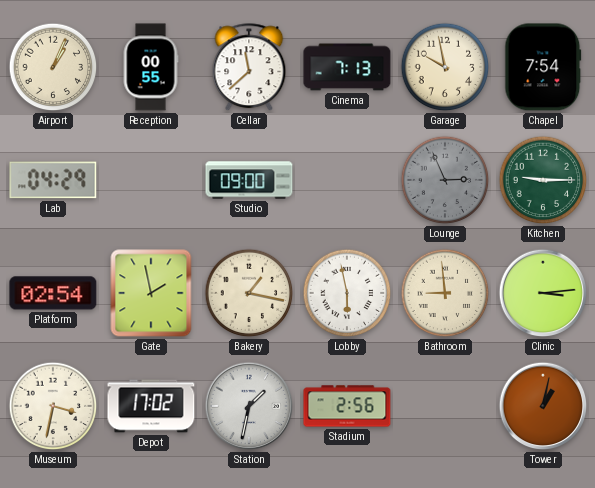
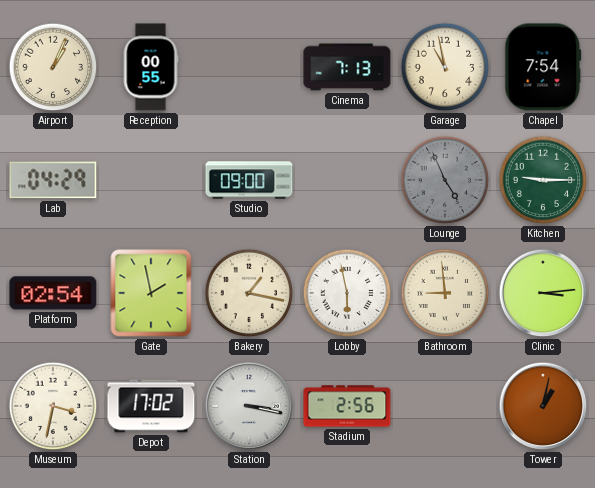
Cellar: 11:38 -> none (249, 68)
Garage: 9:58 -> 10:58 (445, 67)
Lounge: 2:56 -> 4:56 (445, 180)
Station: 1:32 -> 3:17 (249, 406)
